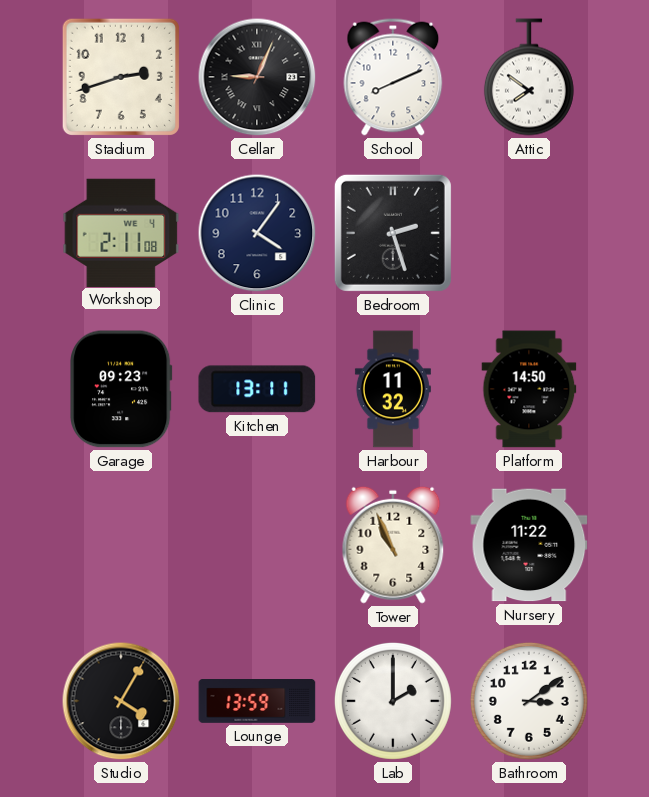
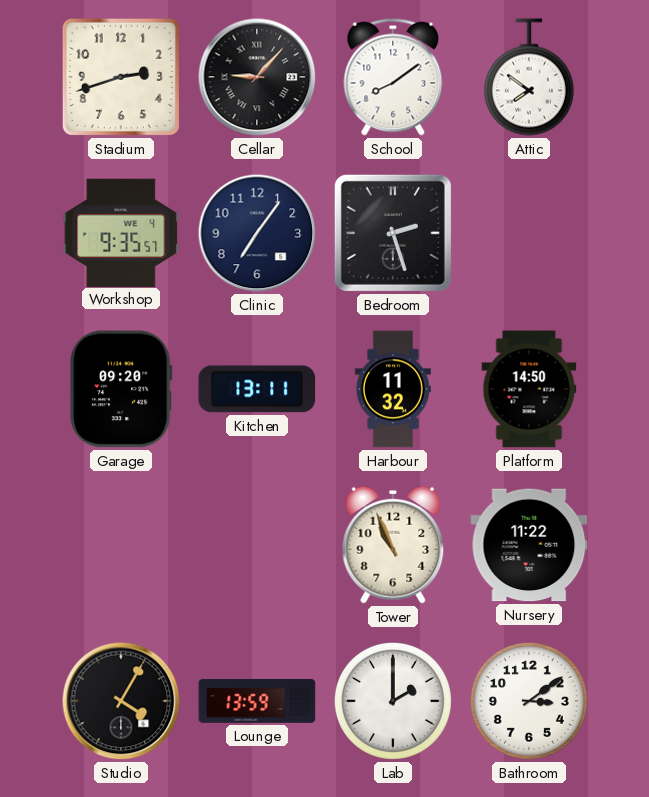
Cellar: 9:04 -> 9:07 (257, 77)
School: 8:11 -> 8:09 (393, 77)
Workshop: 2:11 -> 9:35 (121, 232)
Clinic: 4:06 -> 7:06 (257, 233)
Garage: 09:23 -> 09:20 (122, 389)
